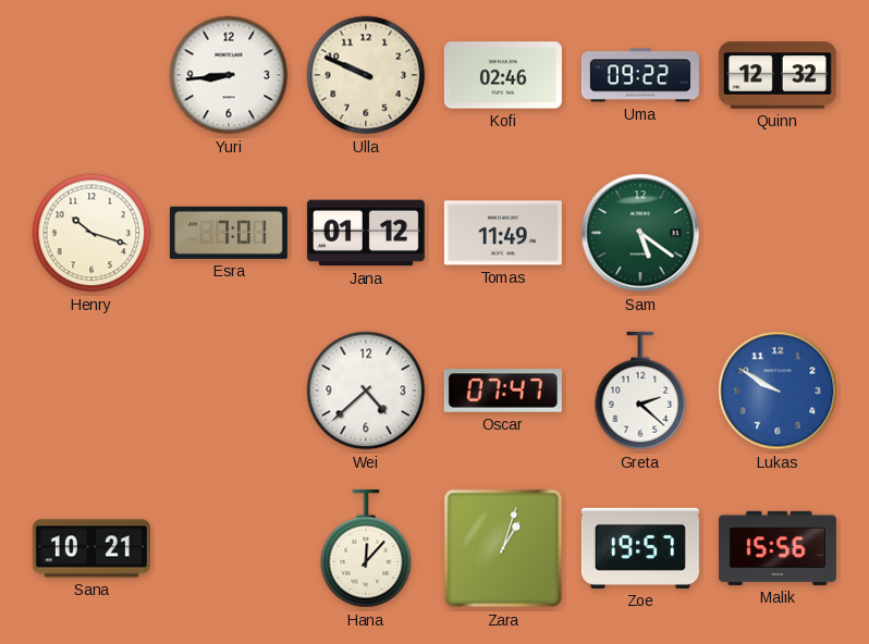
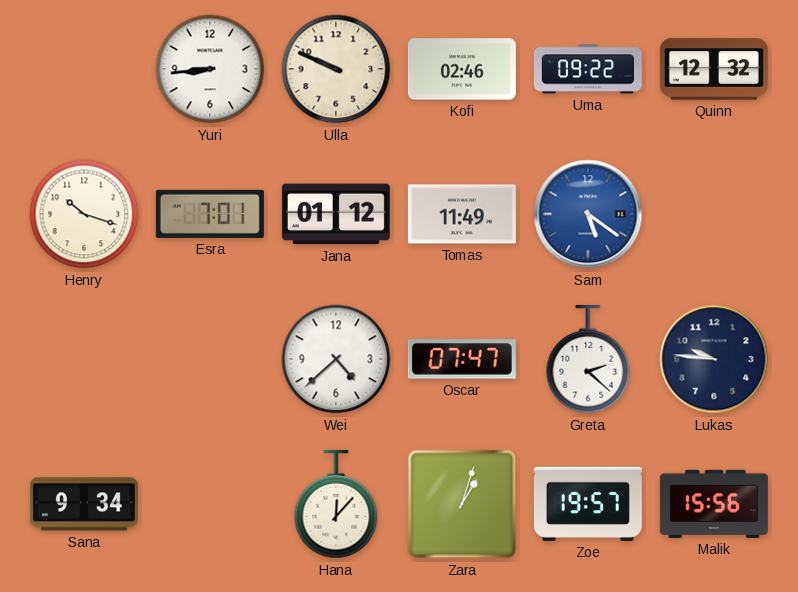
Sam dial: green -> blue (588, 214)
Lukas: 9:50 -> 9:46 (714, 359)
Lukas dial: blue -> navy (714, 359)
Sana: 10:21 -> 9:34 (84, 504)
